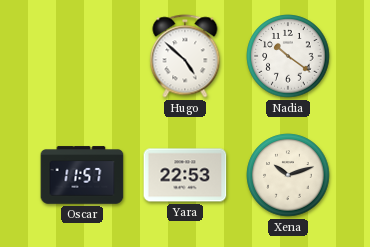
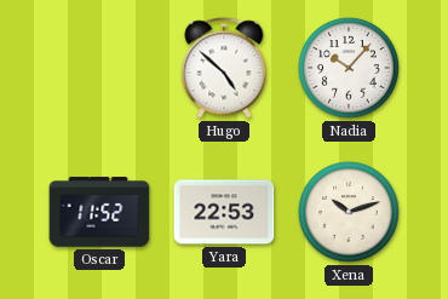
Nadia: 10:21 -> 10:07 (349, 68)
Oscar: 11:57 -> 11:52 (99, 212)
